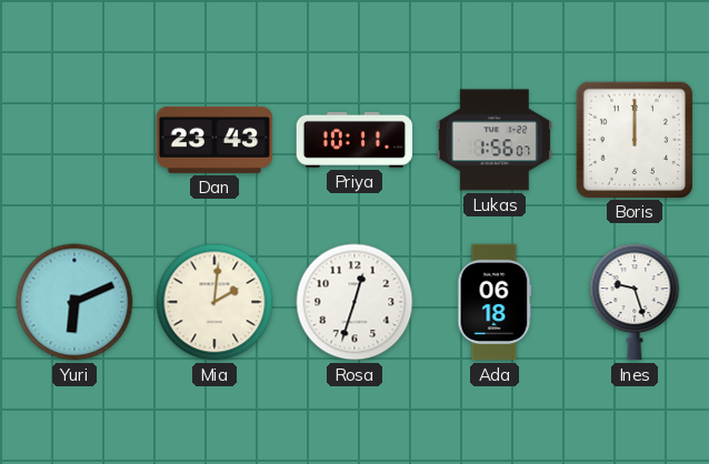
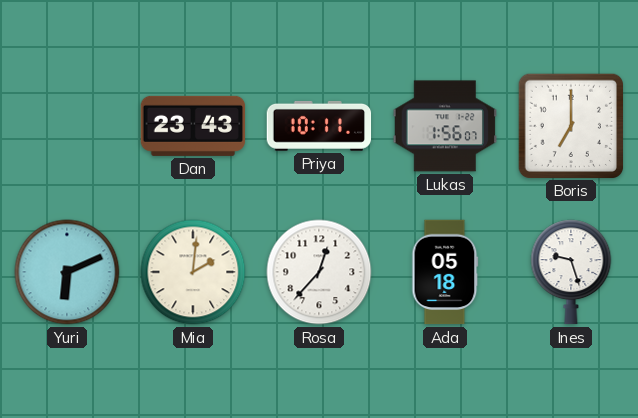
Boris: 12:00 -> 7:00 (570, 125)
Rosa: 12:33 -> 12:37 (319, 272)
Ada: 06:18 -> 05:18 (445, 272)
